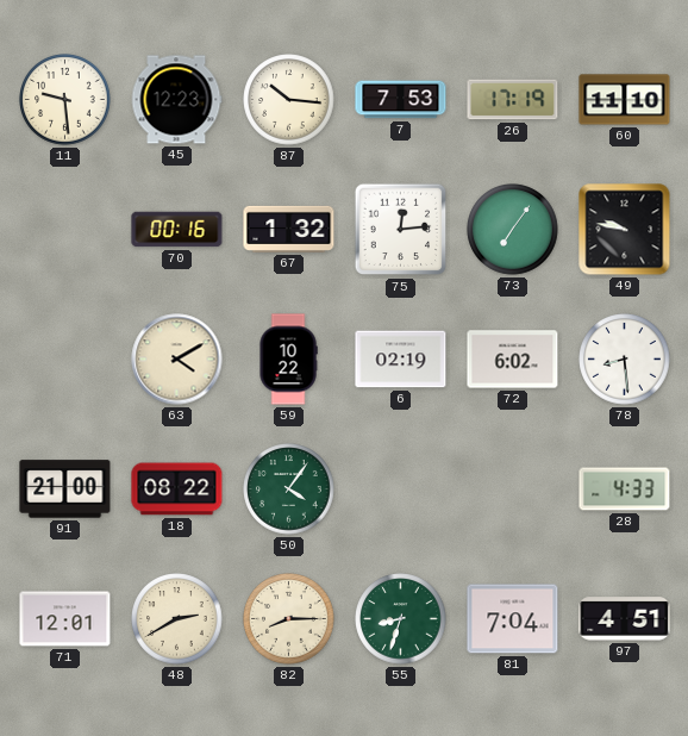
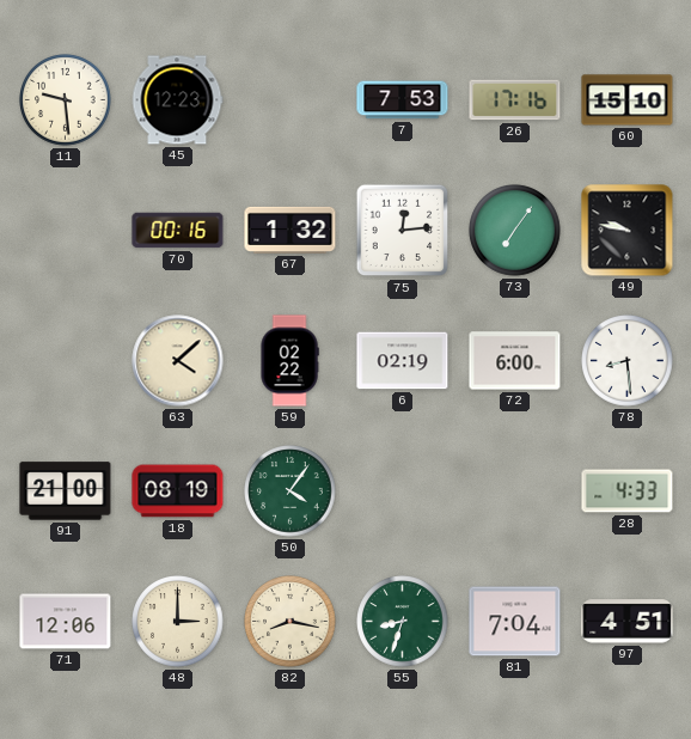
87: 10:16 -> none (289, 100)
26: 17:19 -> 17:16 (515, 100)
60: 11:10 -> 15:10 (628, 100)
63: 4:10 -> 4:08 (178, 361)
59: 10:22 -> 02:22 (289, 361)
72: 6:02 -> 6:00 (515, 361)
18: 08:22 -> 08:19 (178, 491)
71: 12:01 -> 12:06 (66, 622)
48: 2:40 -> 3:00 (178, 622)
82: 8:15 -> 8:17 (291, 622)
